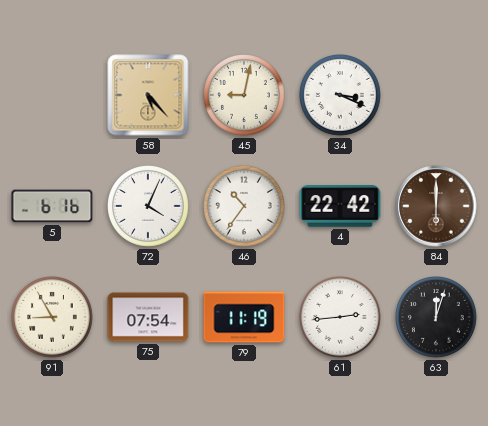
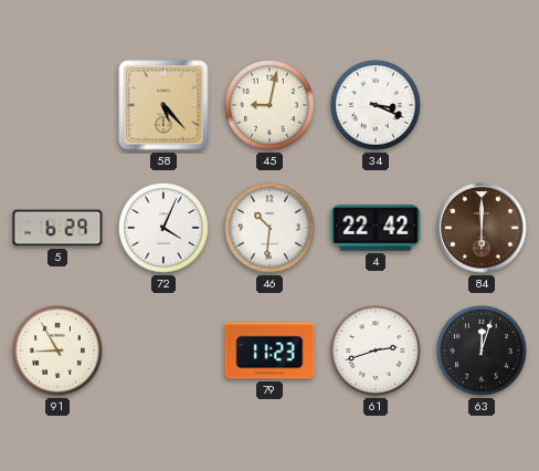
5: 6:16 -> 6:29 (57, 228)
46: 10:36 -> 10:31 (271, 229)
75: 07:54 -> none (148, 317)
79: 11:19 -> 11:23 (269, 350)
61: 2:44 -> 2:42 (377, 352)
